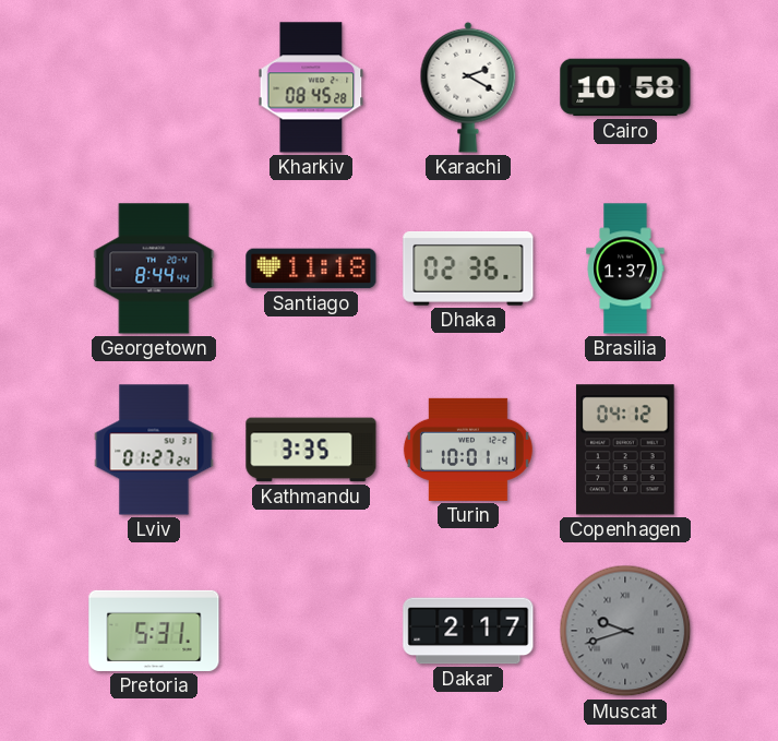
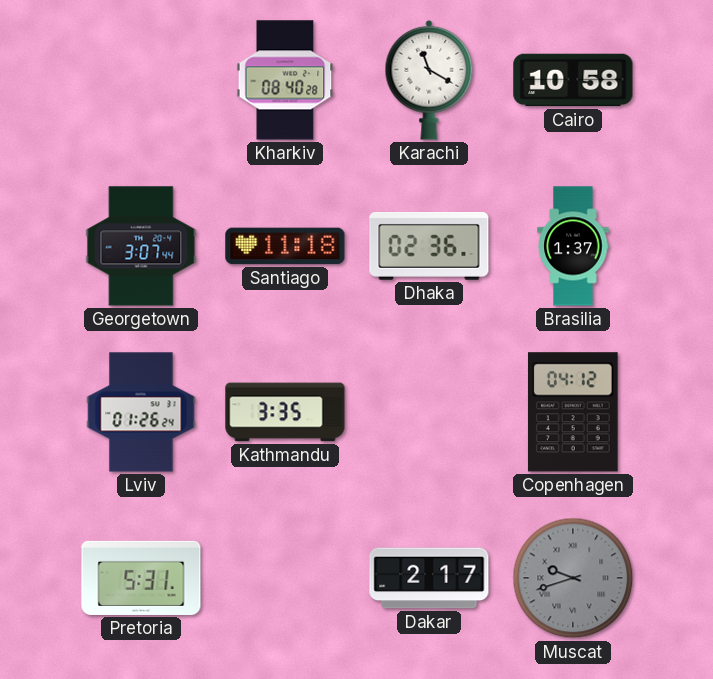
Kharkiv: 08:45 -> 08:40 (285, 80)
Karachi: 2:20 -> 11:20 (429, 80)
Georgetown: 8:44 -> 3:07 (141, 246)
Lviv: 01:27 -> 01:26 (141, 412)
Turin: 10:01 -> none (468, 450)
